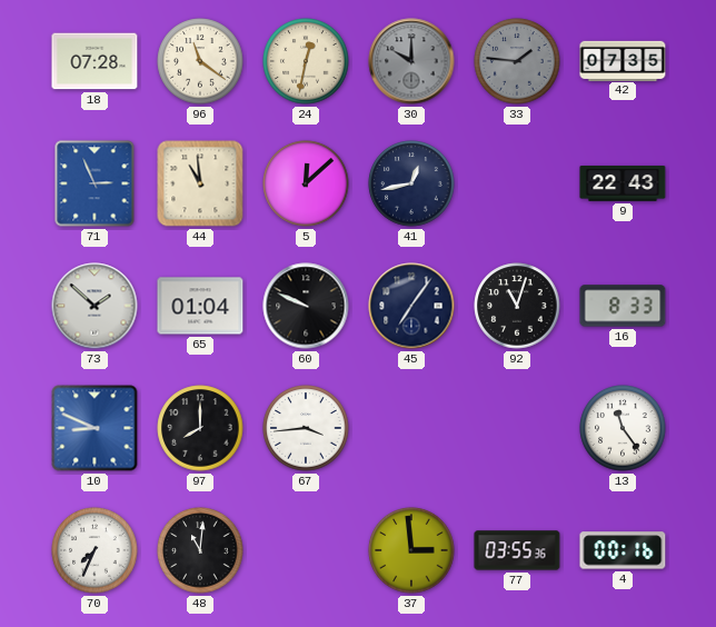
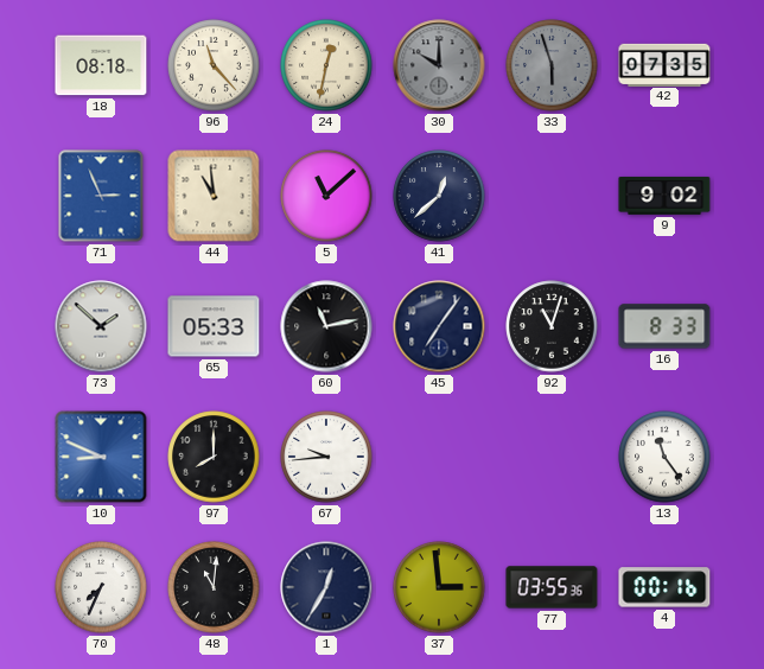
18: 07:28 -> 08:18 (101, 65)
96: 11:21 -> 11:23 (214, 65)
33: 1:46 -> 5:57 (552, 65)
5: 12:08 -> 11:08 (326, 196)
41: 12:43 -> 12:38 (439, 196)
9: 22:43 -> 9:02 (664, 196)
65: 01:04 -> 05:33 (214, 326)
60: 9:49 -> 11:13 (326, 326)
67: 3:44 -> 9:44 (326, 457)
1: none -> 12:35 (326, 587)
